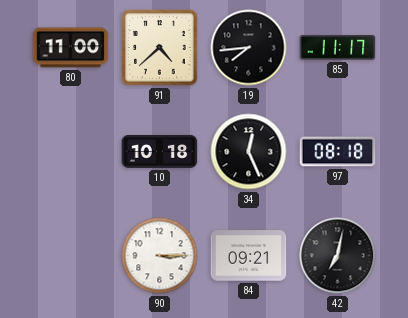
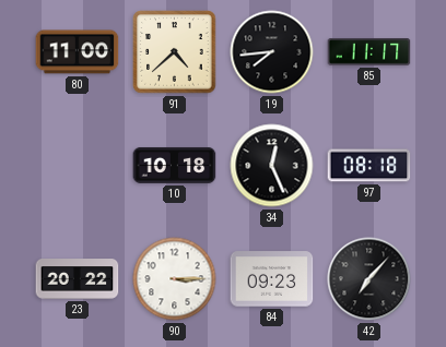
23: none -> 20:22 (78, 279)
84: 09:21 -> 09:23 (272, 279)
42: 7:02 -> 7:07 (369, 279)
